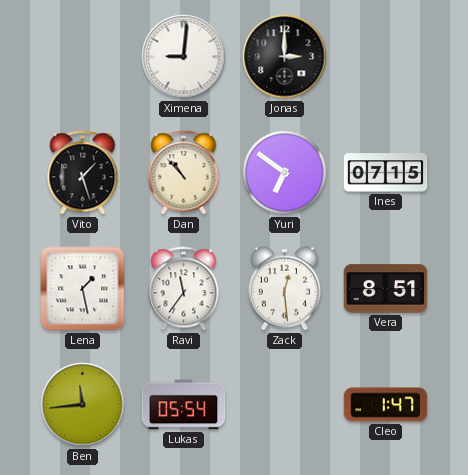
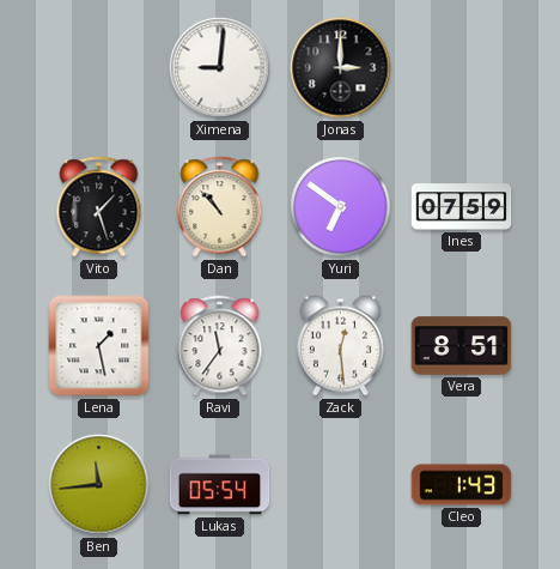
Ines: 07:15 -> 07:59 (462, 207)
Cleo: 1:47 -> 1:43 (462, 485)
